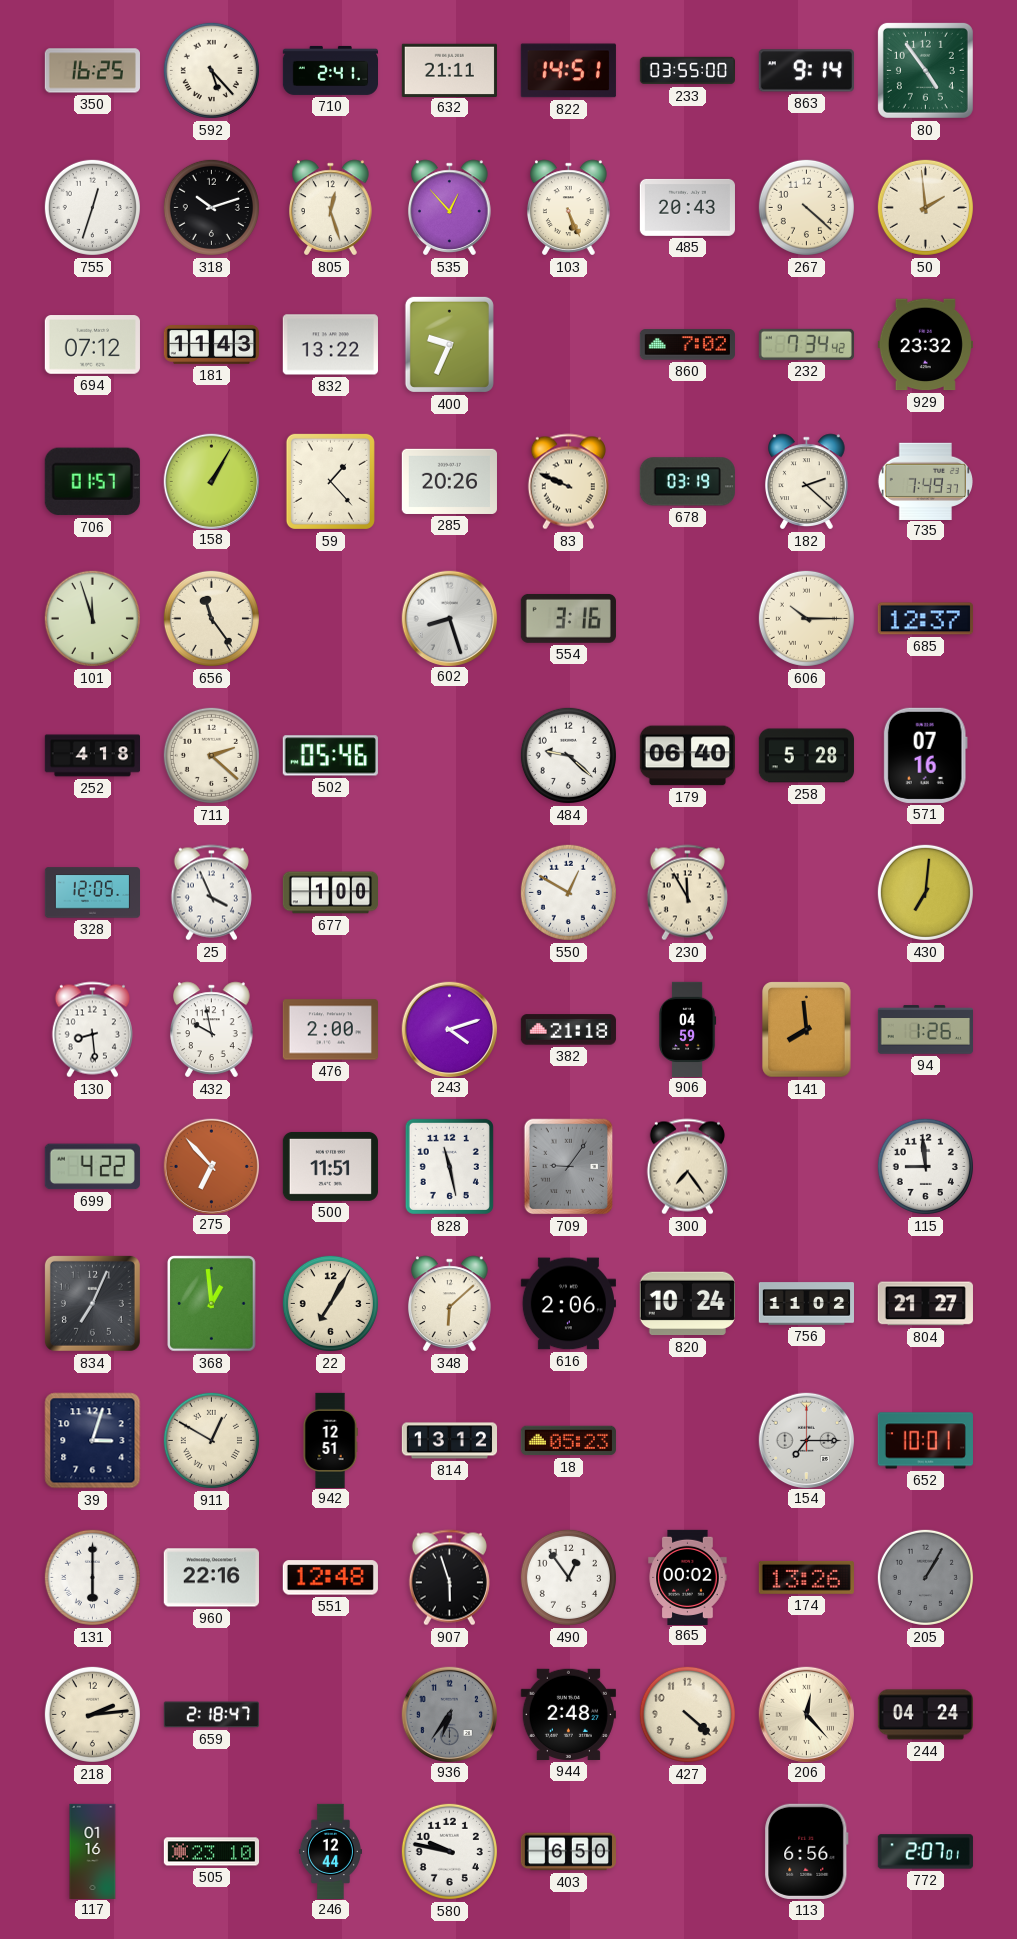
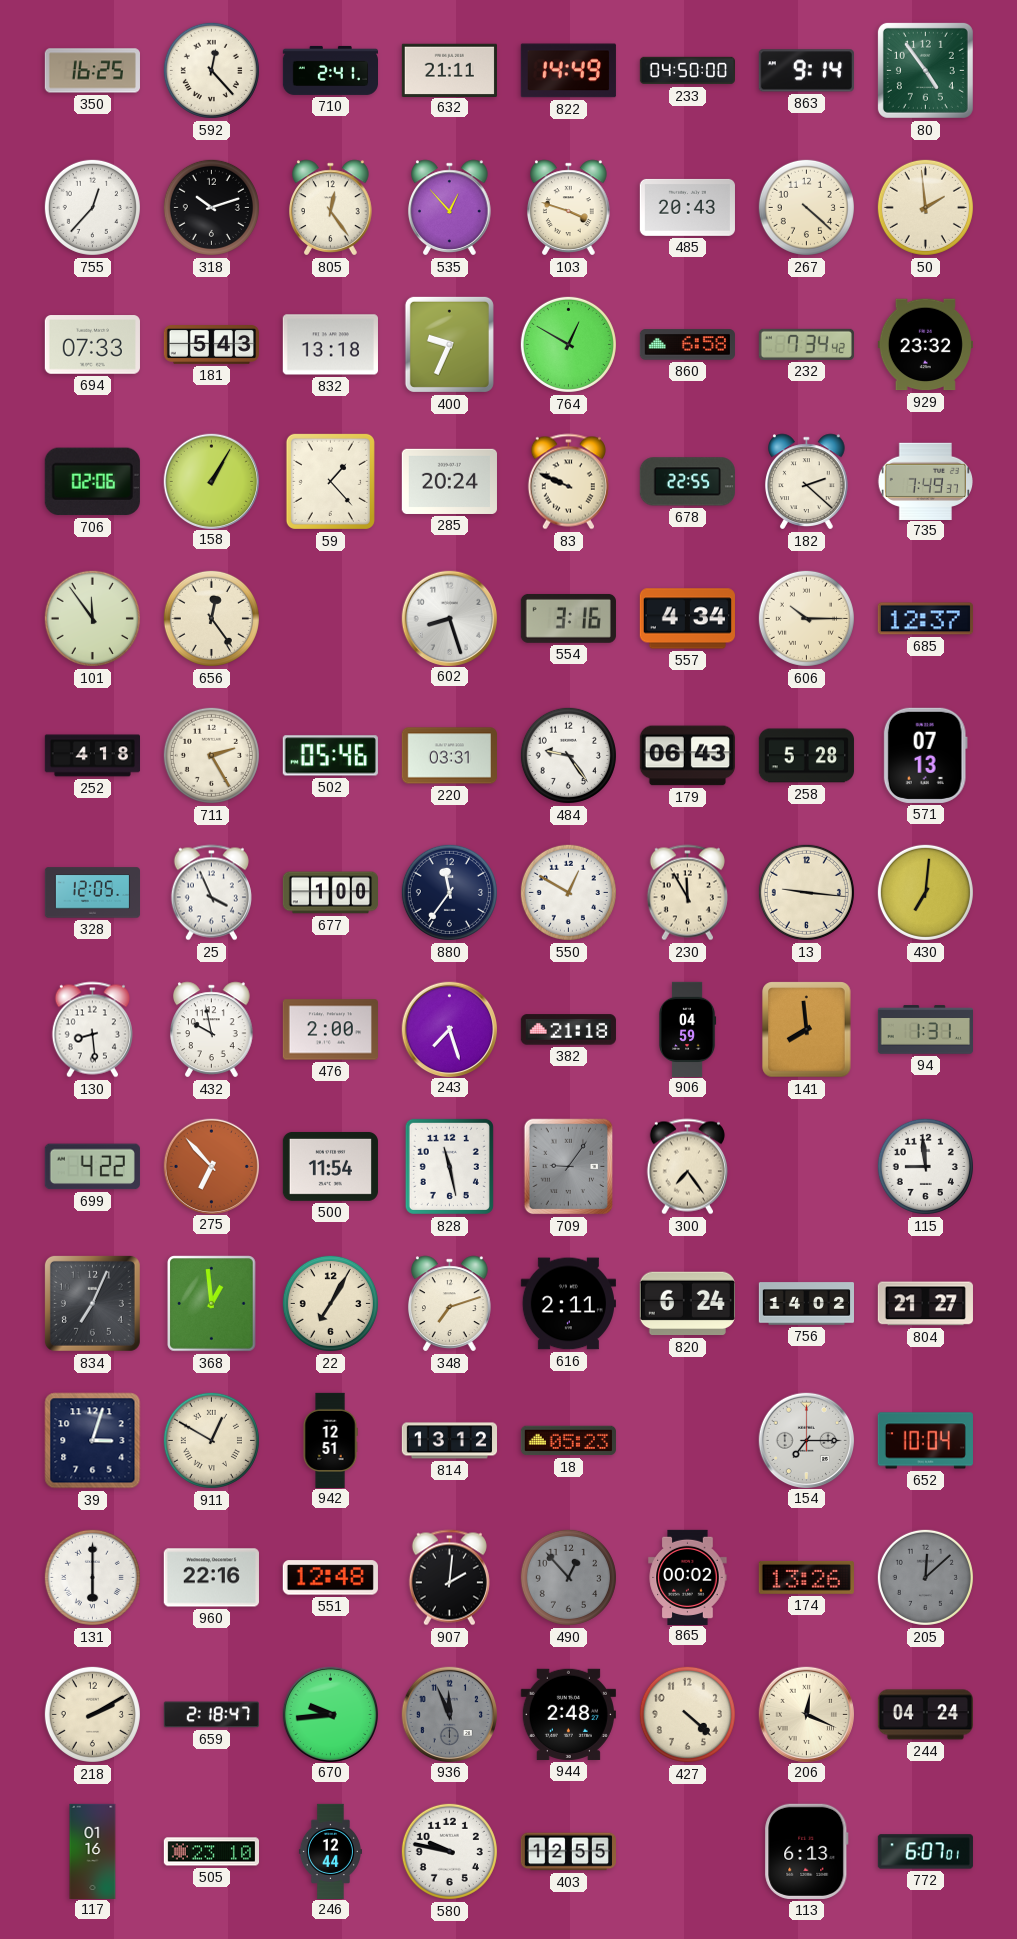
592: 5:23 -> 12:23 (211, 70)
822: 14:51 -> 14:49 (568, 71)
233: 03:55 -> 04:50 (687, 71)
755: 12:33 -> 12:37 (92, 207)
805: 12:27 -> 12:24 (331, 208)
103: 5:26 -> 3:48 (569, 208)
694: 07:12 -> 07:33 (92, 345)
181: 11:43 -> 5:43 (211, 345)
832: 13:22 -> 13:18 (330, 345)
764: none -> 12:50 (568, 344)
860: 7:02 -> 6:58 (687, 345)
706: 01:57 -> 02:06 (92, 482)
285: 20:26 -> 20:24 (449, 481)
678: 03:19 -> 22:55 (687, 482)
101: 11:57 -> 11:54 (92, 618)
656: 11:24 -> 12:24 (211, 618)
557: none -> 4:34 (687, 619)
711: 2:22 -> 2:25 (211, 755)
220: none -> 03:31 (449, 756)
484: 9:22 -> 9:24 (568, 755)
179: 06:40 -> 06:43 (687, 756)
571: 07:16 -> 07:13 (925, 755)
880: none -> 11:36 (449, 892)
13: none -> 9:16 (806, 892)
243: 4:12 -> 7:27 (449, 1029)
94: 1:26 -> 1:31 (925, 1030)
500: 11:51 -> 11:54 (330, 1166)
348: 6:08 -> 7:12 (450, 1304)
616: 2:06 -> 2:11 (568, 1304)
820: 10:24 -> 6:24 (687, 1304)
756: 11:02 -> 14:02 (806, 1304)
652: 10:01 -> 10:04 (925, 1441)
907: 5:57 -> 2:01 (449, 1578)
490: 12:54 -> 12:53 (568, 1577)
490 dial: white -> grey (568, 1577)
205: 1:05 -> 12:08 (925, 1577)
218: 2:14 -> 2:10 (92, 1714)
670: none -> 9:44 (330, 1714)
936: 6:36 -> 11:56 (449, 1714)
206: 12:23 -> 12:19 (806, 1714)
403: 6:50 -> 12:55 (568, 1852)
113: 6:56 -> 6:13 (807, 1851)
772: 2:07 -> 6:07 (925, 1852)
